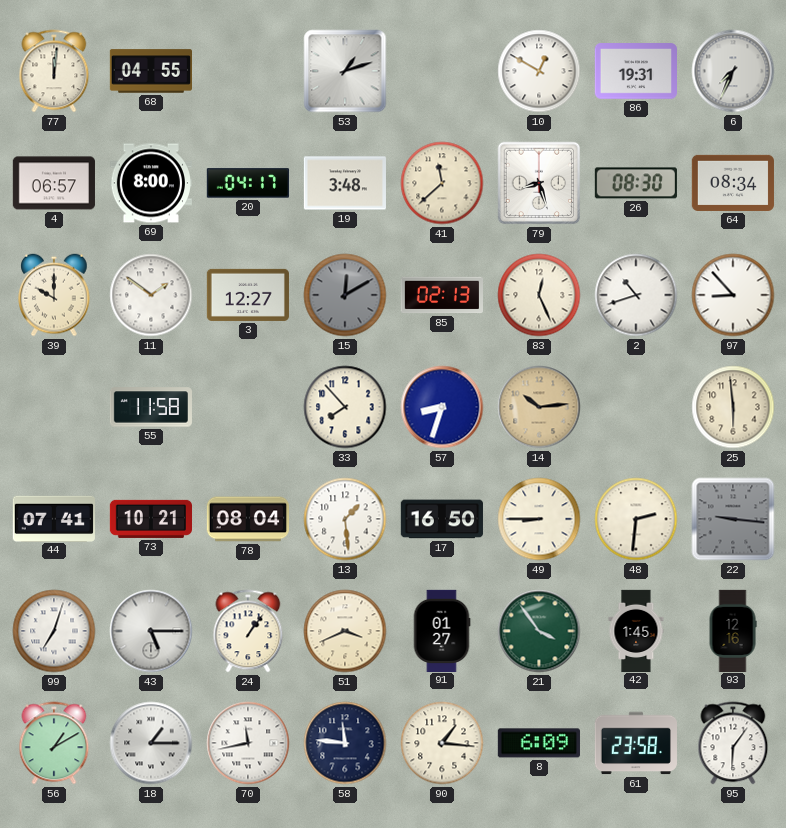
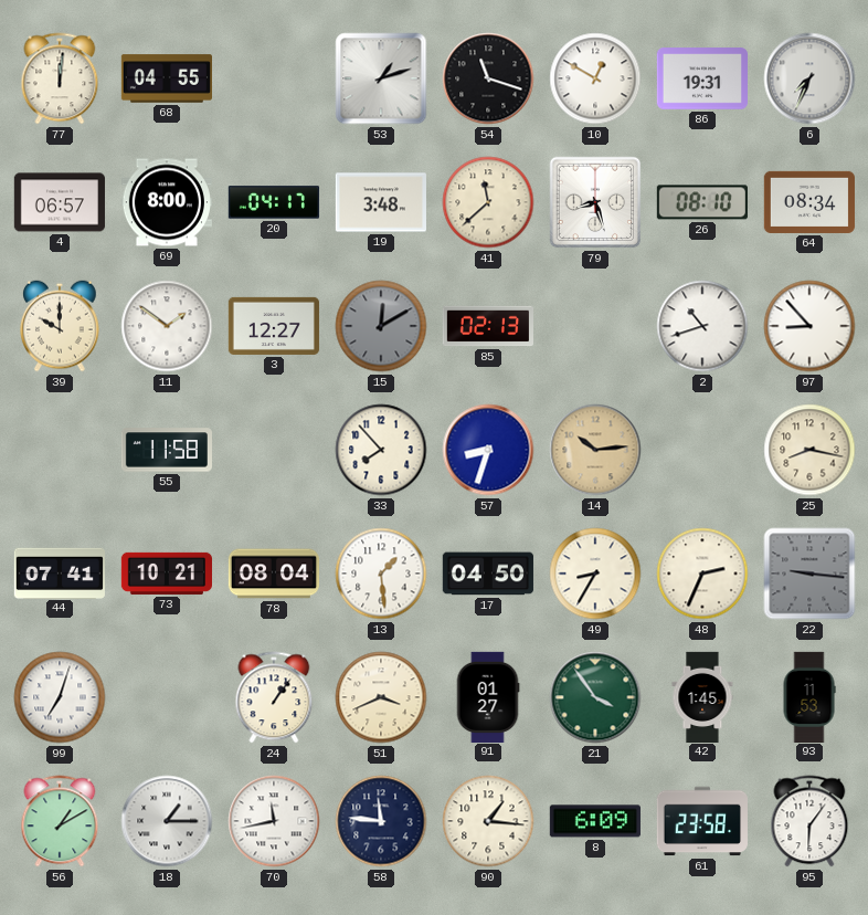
54: none -> 11:18 (488, 78)
26: 08:30 -> 08:10 (702, 202)
83: 12:26 -> none (539, 295)
25: 5:59 -> 8:17 (809, 450)
17: 16:50 -> 04:50 (488, 574)
49: 8:45 -> 8:35 (595, 574)
48: 2:31 -> 2:34 (702, 574)
43: 5:15 -> none (151, 631)
93: 12:16 -> 11:53 (809, 696)
